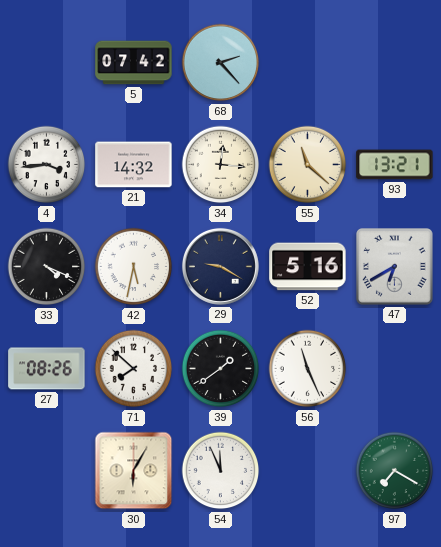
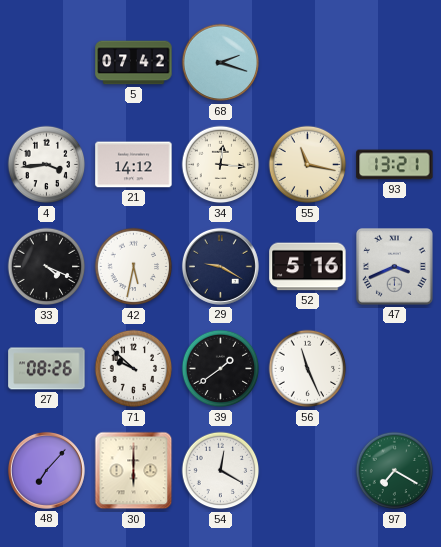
68: 2:23 -> 2:18 (221, 63)
21: 14:32 -> 14:12 (134, 165)
55: 11:22 -> 11:17 (308, 165)
47: 6:40 -> 3:41 (395, 267)
71: 7:52 -> 9:52 (134, 369)
48: none -> 7:07 (46, 470)
30: 6:05 -> 6:00 (134, 471)
54: 11:56 -> 12:20 (221, 471)
